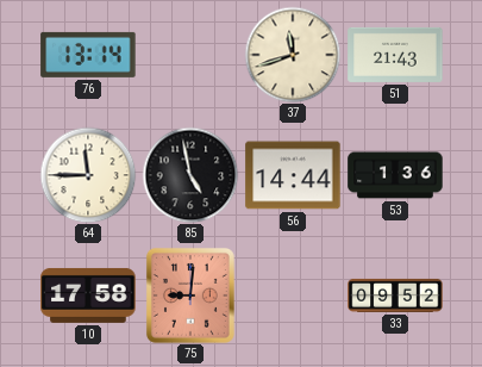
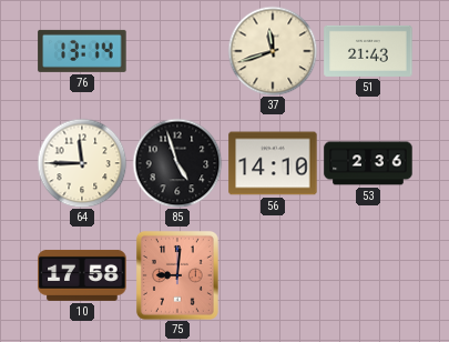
85: 4:58 -> 4:57 (177, 163)
56: 14:44 -> 14:10 (273, 163)
53: 1:36 -> 2:36 (368, 163)
33: 09:52 -> none (395, 296)
